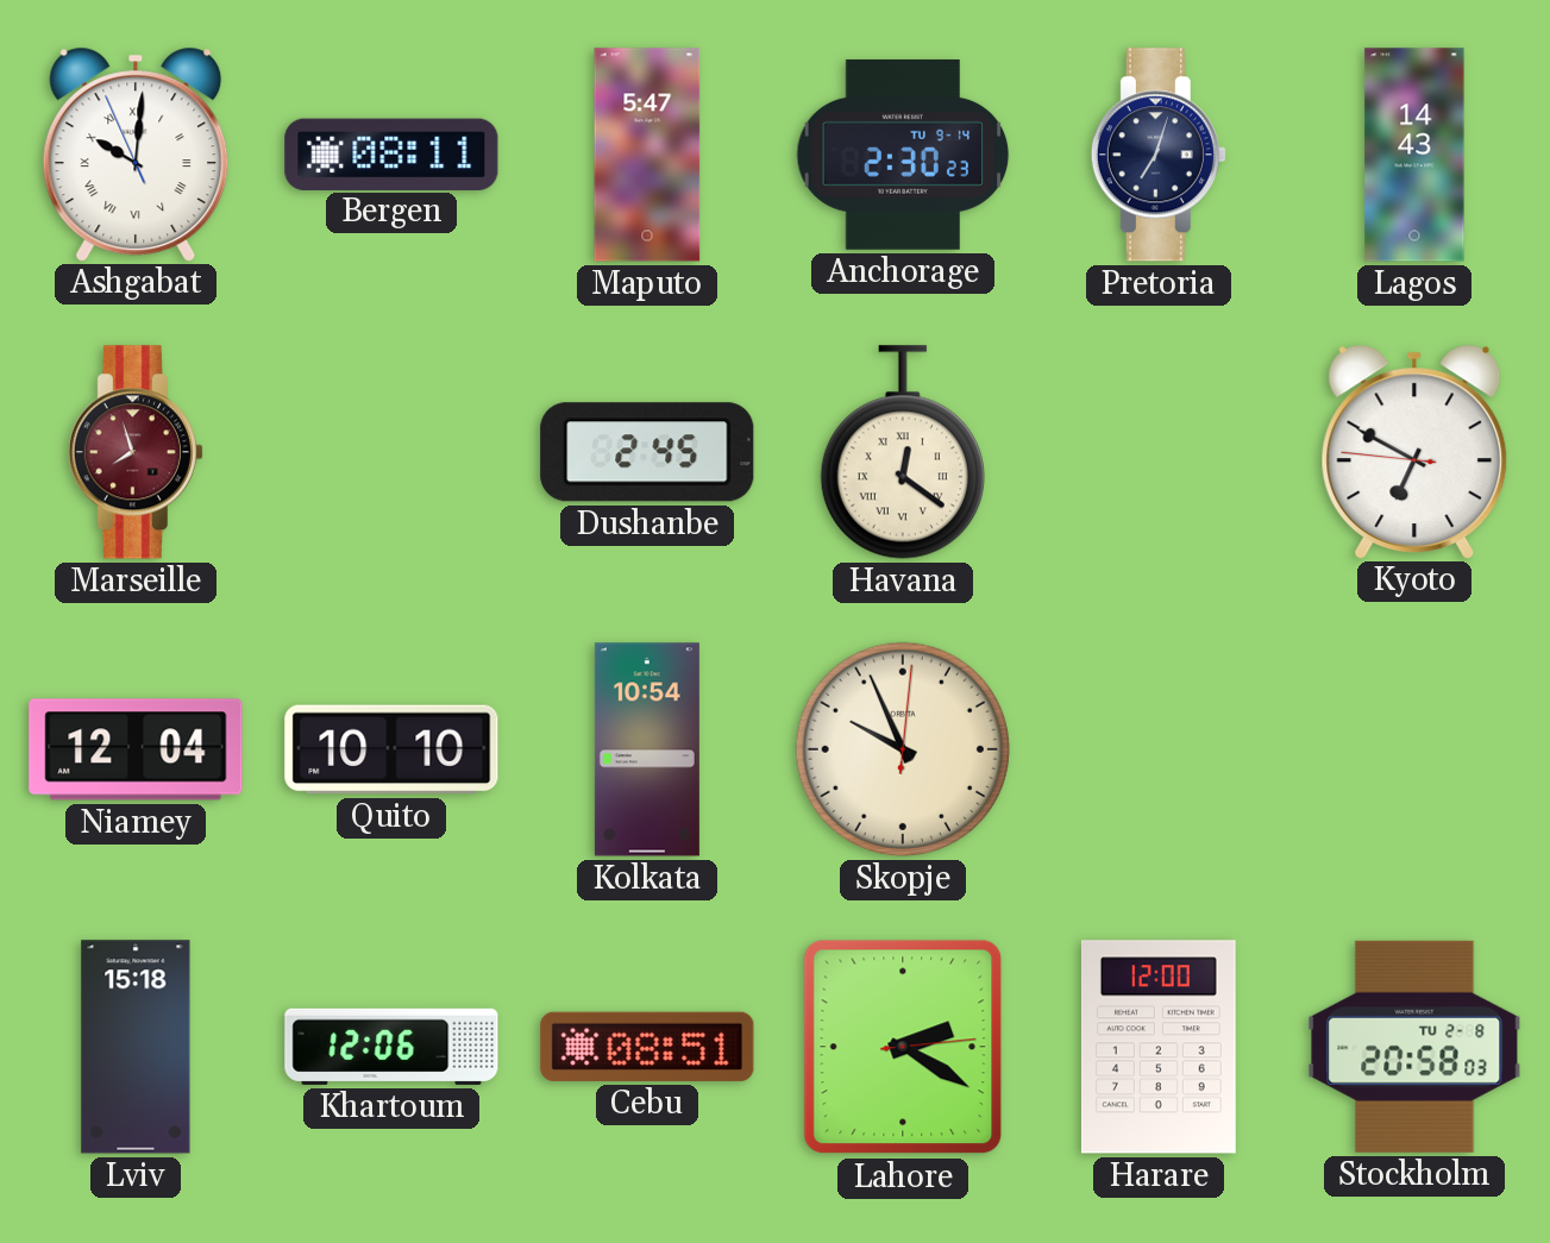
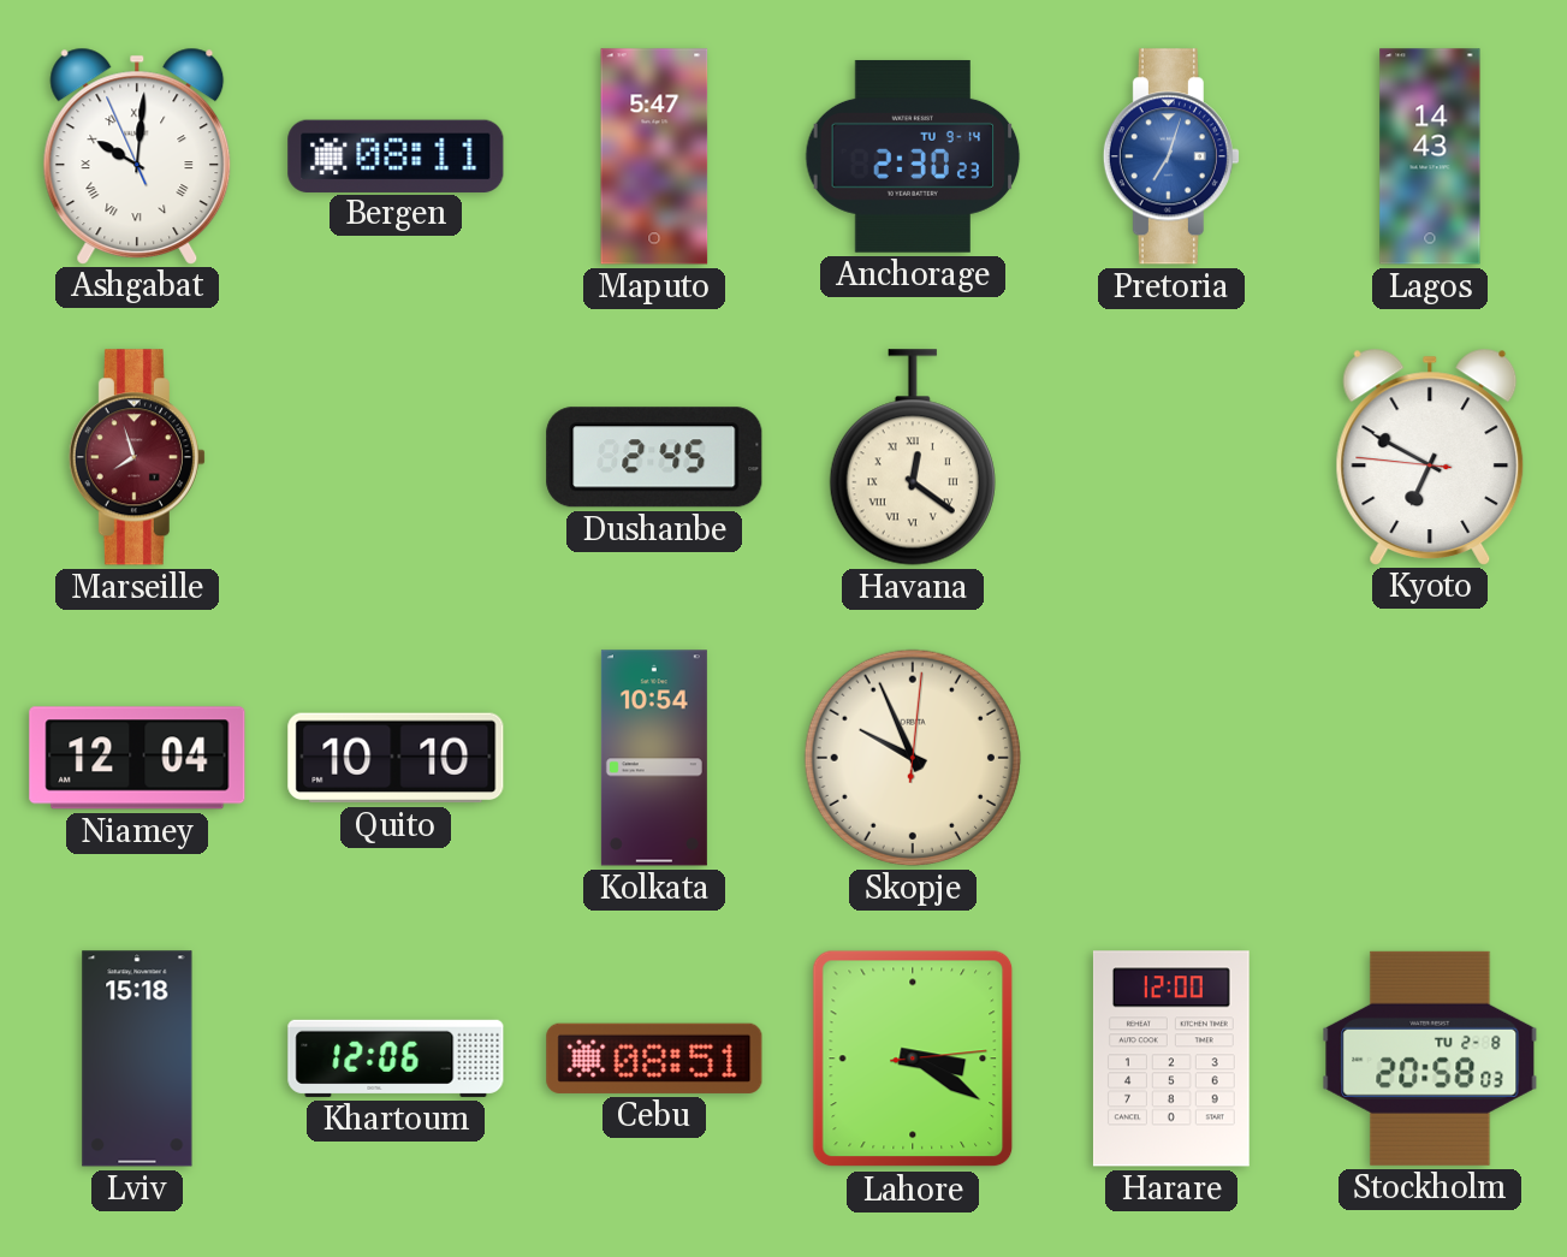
Pretoria dial: navy -> blue (1171, 156)
Lahore: 2:20 -> 3:20 (913, 1059)
